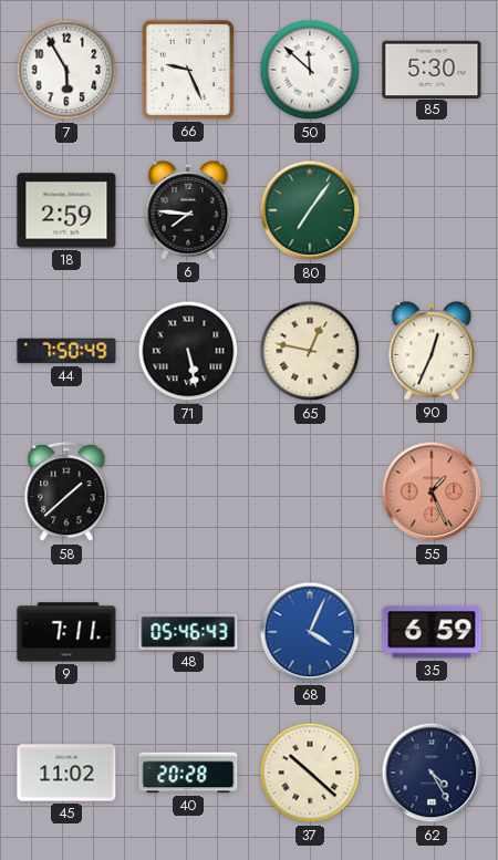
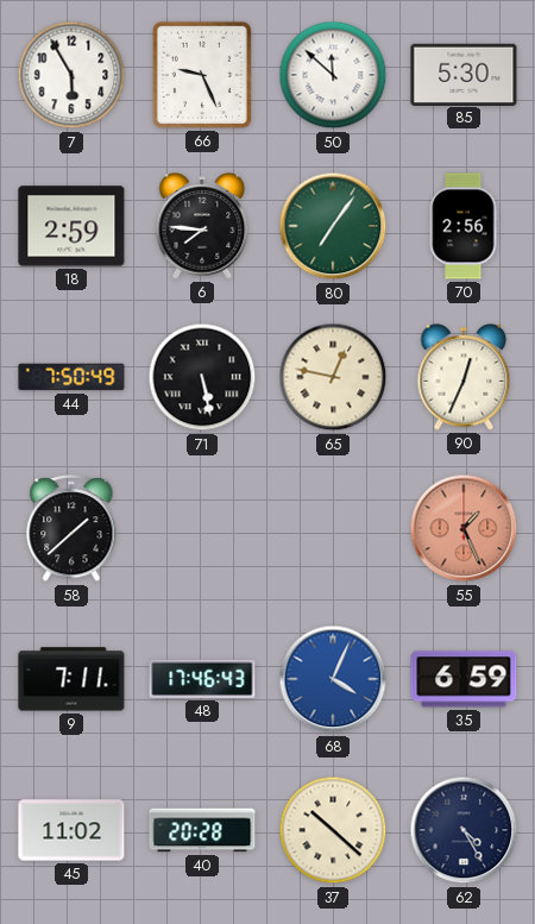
70: none -> 2:56 (464, 226)
48: 05:46 -> 17:46 (202, 679)
